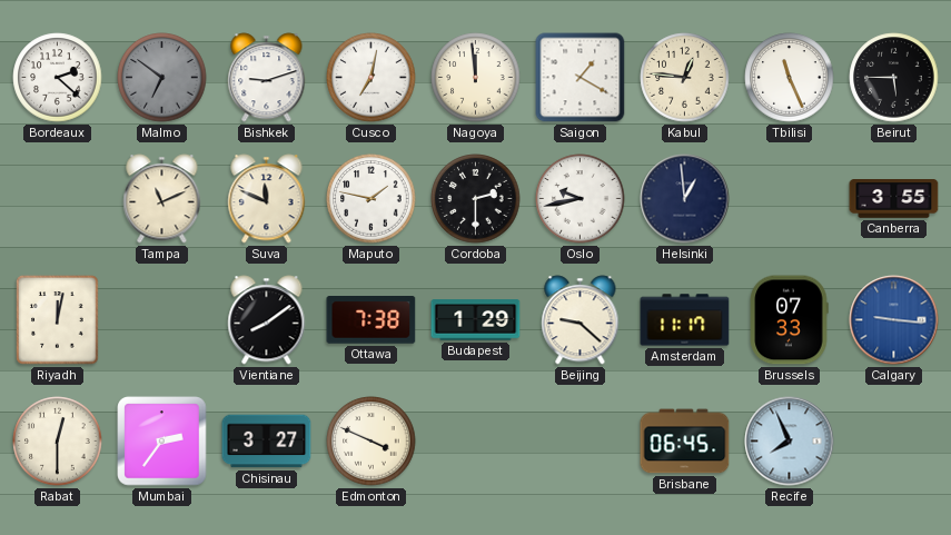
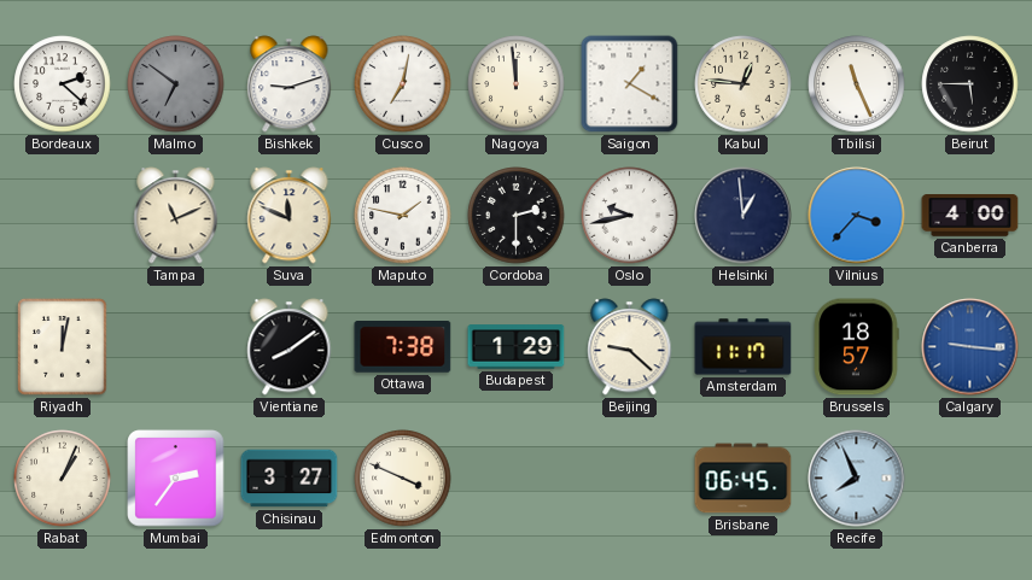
Vilnius: none -> 3:37 (857, 216)
Canberra: 3:55 -> 4:00 (970, 216)
Brussels: 07:33 -> 18:57 (856, 347)
Rabat: 12:30 -> 1:04 (63, 479)
